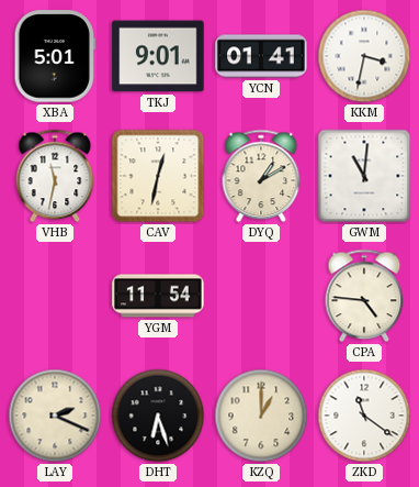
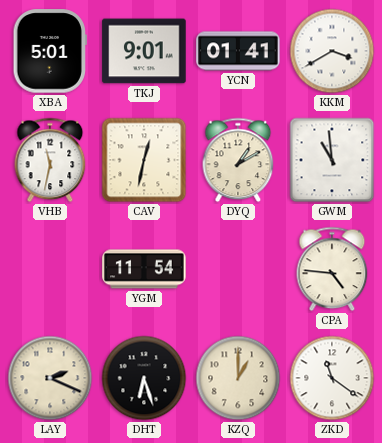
KKM: 3:32 -> 3:40 (332, 51)
GWM: 11:01 -> 10:59 (332, 160)
